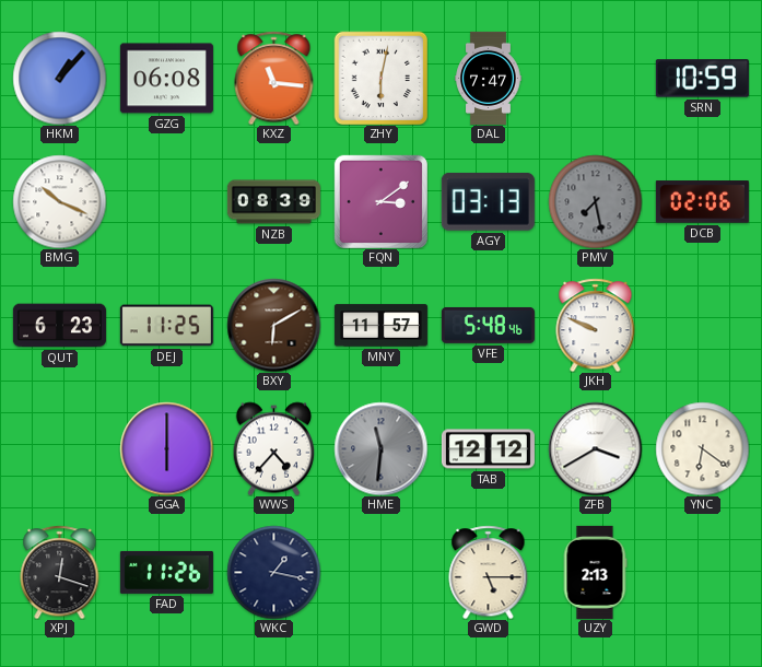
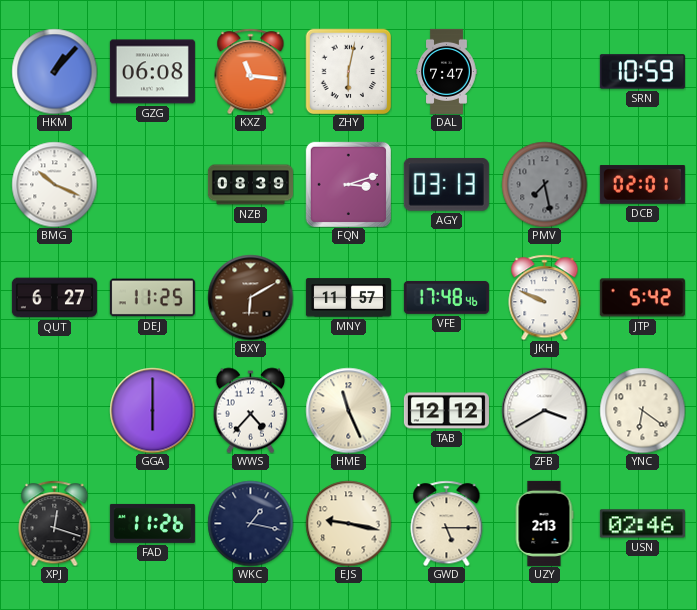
FQN: 3:09 -> 3:12 (348, 184)
DCB: 02:06 -> 02:01 (642, 185)
QUT: 6:23 -> 6:27 (54, 298)
VFE: 5:48 -> 17:48 (446, 297)
JTP: none -> 5:42 (642, 298)
HME: 11:31 -> 11:26 (348, 410)
HME dial: grey -> cream (348, 410)
EJS: none -> 9:17 (348, 523)
USN: none -> 02:46 (642, 524)
